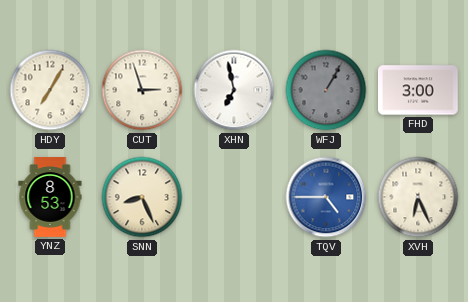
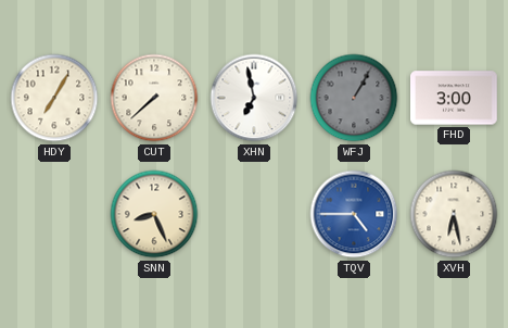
CUT: 2:57 -> 7:38 (154, 98)
YNZ: 8:53 -> none (50, 197)
XVH: 6:26 -> 6:28 (454, 214)
